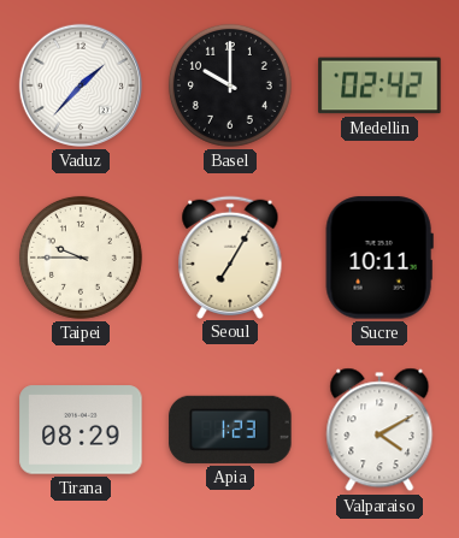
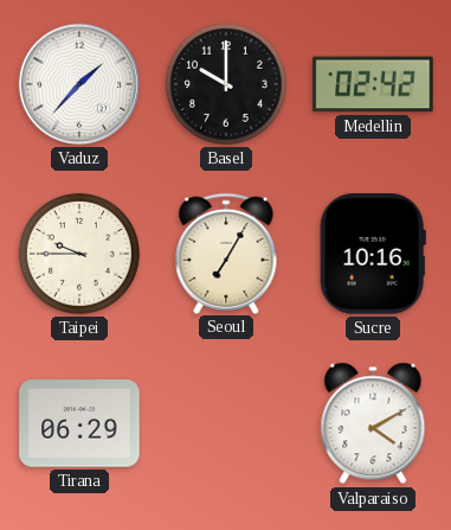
Sucre: 10:11 -> 10:16 (373, 254)
Tirana: 08:29 -> 06:29 (79, 423)
Apia: 1:23 -> none (230, 430)
